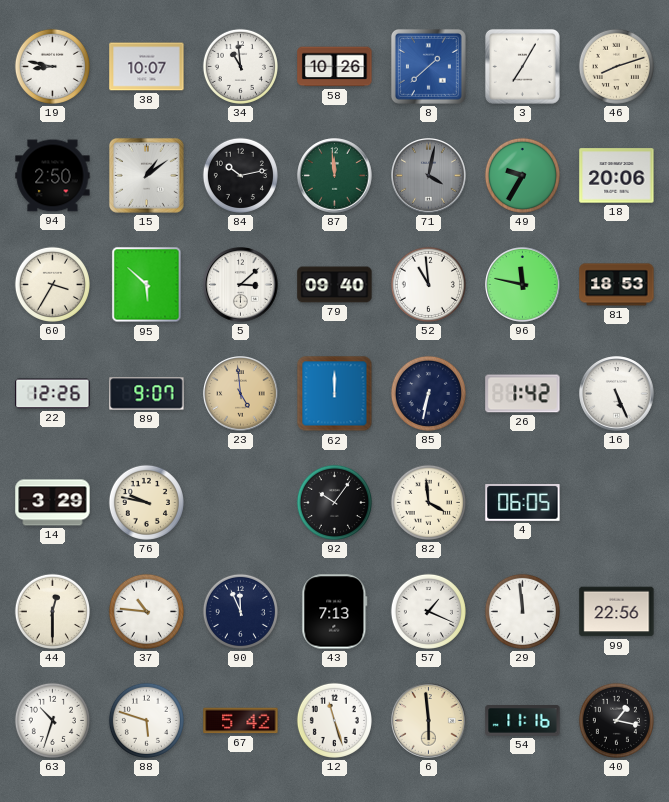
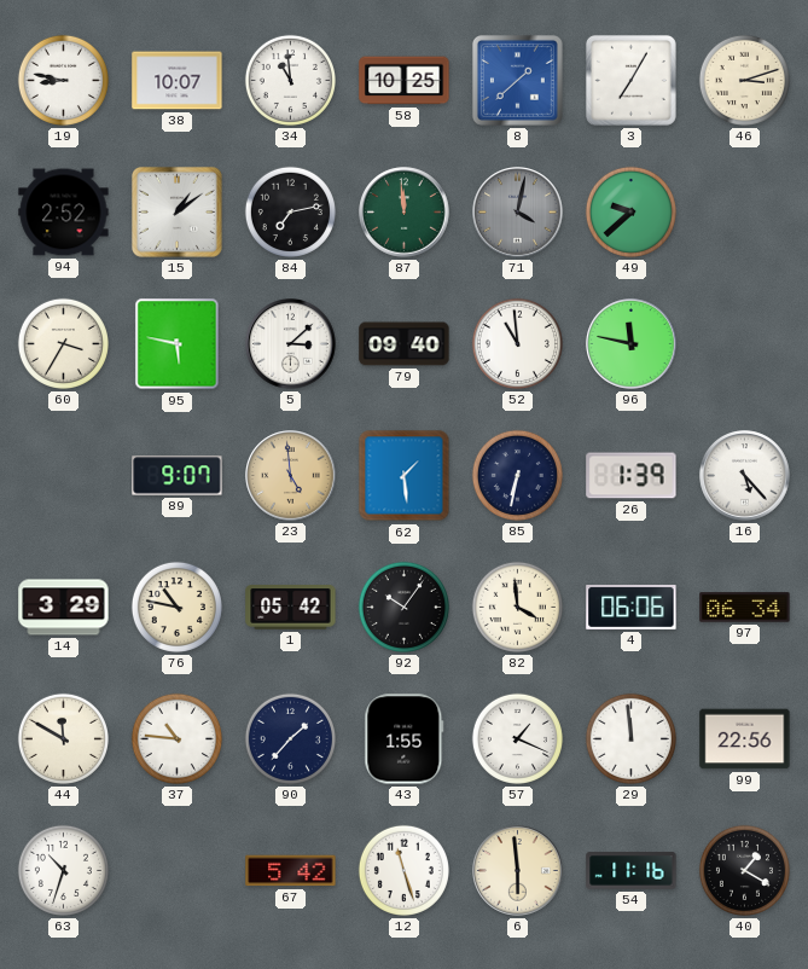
58: 10:26 -> 10:25 (405, 81)
46: 8:12 -> 3:12 (744, 80)
94: 2:50 -> 2:52 (64, 213)
84: 10:13 -> 7:13 (290, 211)
49: 9:35 -> 9:38 (630, 211)
18: 20:06 -> none (617, 176)
95: 5:52 -> 5:47 (178, 344)
81: 18:53 -> none (617, 285)
22: 12:26 -> none (53, 394)
62: 12:00 -> 1:29 (405, 476)
26: 1:42 -> 1:39 (632, 476)
16: 5:26 -> 5:23 (745, 476)
76: 9:47 -> 10:47 (176, 607)
1: none -> 05:42 (291, 608)
4: 06:05 -> 06:06 (632, 608)
97: none -> 06:34 (745, 608)
44: 12:30 -> 11:50 (63, 738)
90: 11:56 -> 1:37 (290, 738)
43: 7:13 -> 1:55 (405, 739)
88: 5:48 -> none (146, 720)
40: 1:17 -> 1:20 (744, 870)
